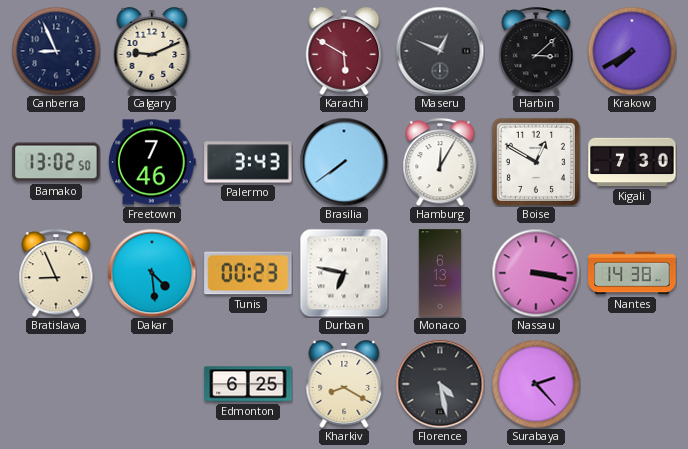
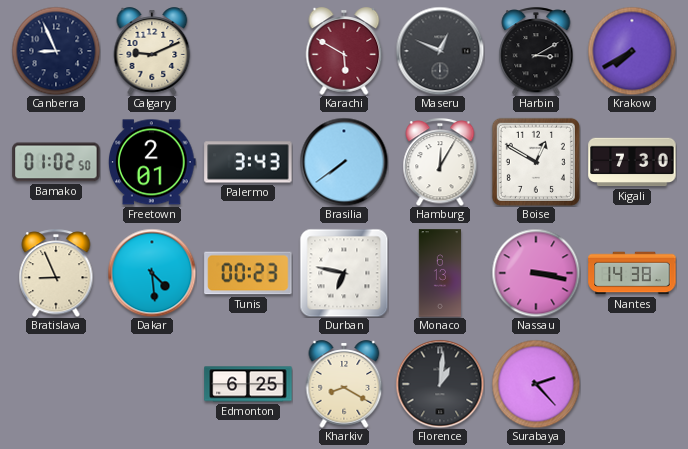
Harbin: 3:08 -> 3:10 (536, 51)
Bamako: 13:02 -> 01:02 (56, 162)
Freetown: 7:46 -> 2:01 (153, 162)
Florence: 4:28 -> 1:01 (440, 384)
